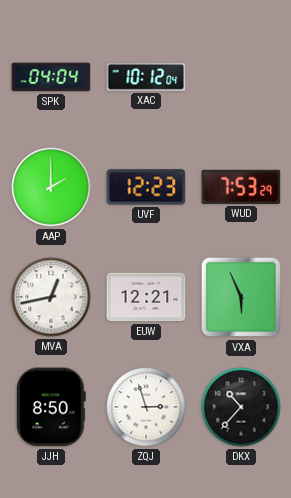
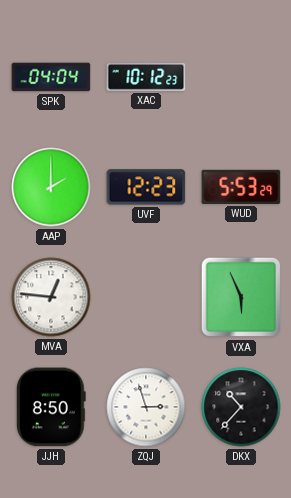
XAC: 10:12:04 -> 10:12:23 (146, 77)
WUD: 7:53 -> 5:53 (241, 187)
MVA: 12:43 -> 12:46 (51, 297)
EUW: 12:21 -> none (146, 297)
